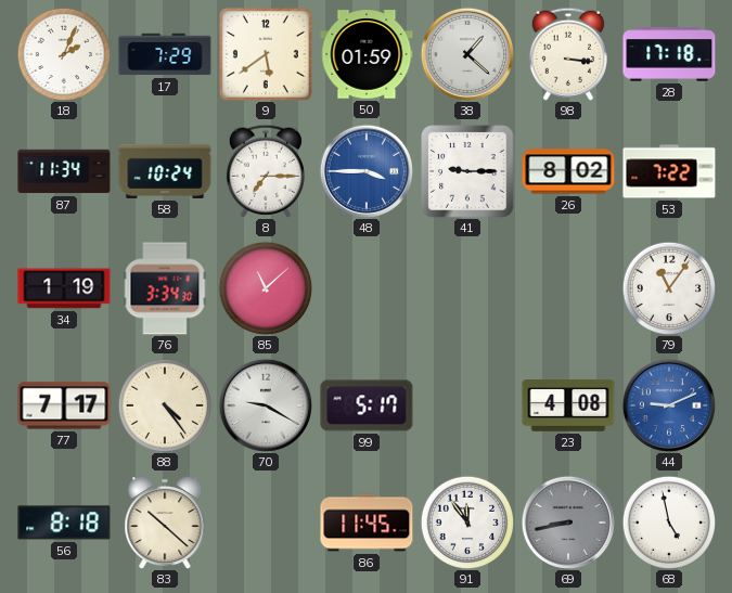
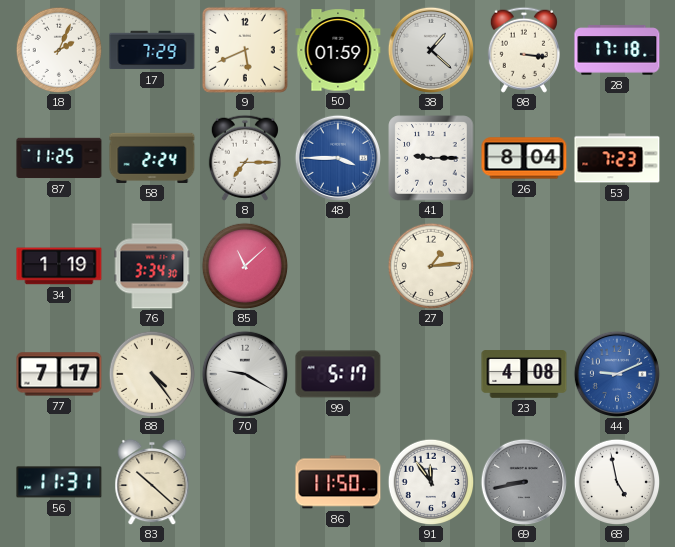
9: 5:39 -> 5:41 (245, 50)
87: 11:34 -> 11:25 (59, 158)
58: 10:24 -> 2:24 (152, 158)
26: 8:02 -> 8:04 (524, 158)
53: 7:22 -> 7:23 (617, 158)
27: none -> 1:14 (431, 266)
79: 11:06 -> none (669, 288)
56: 8:18 -> 11:31 (59, 482)
86: 11:45 -> 11:50 (338, 482)
